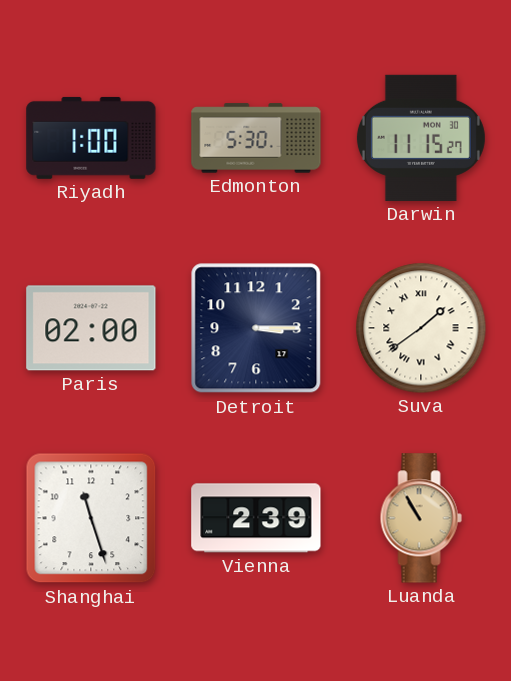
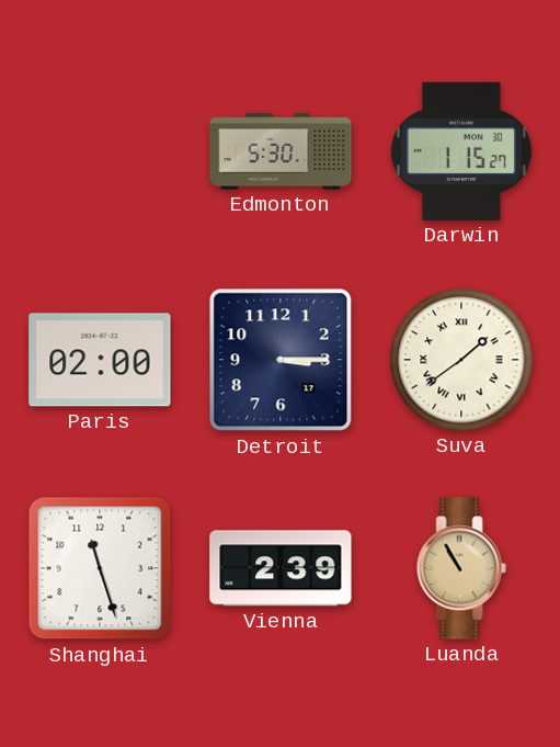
Riyadh: 1:00 -> none (91, 138)
Darwin: 11:15 -> 1:15 (461, 151)
